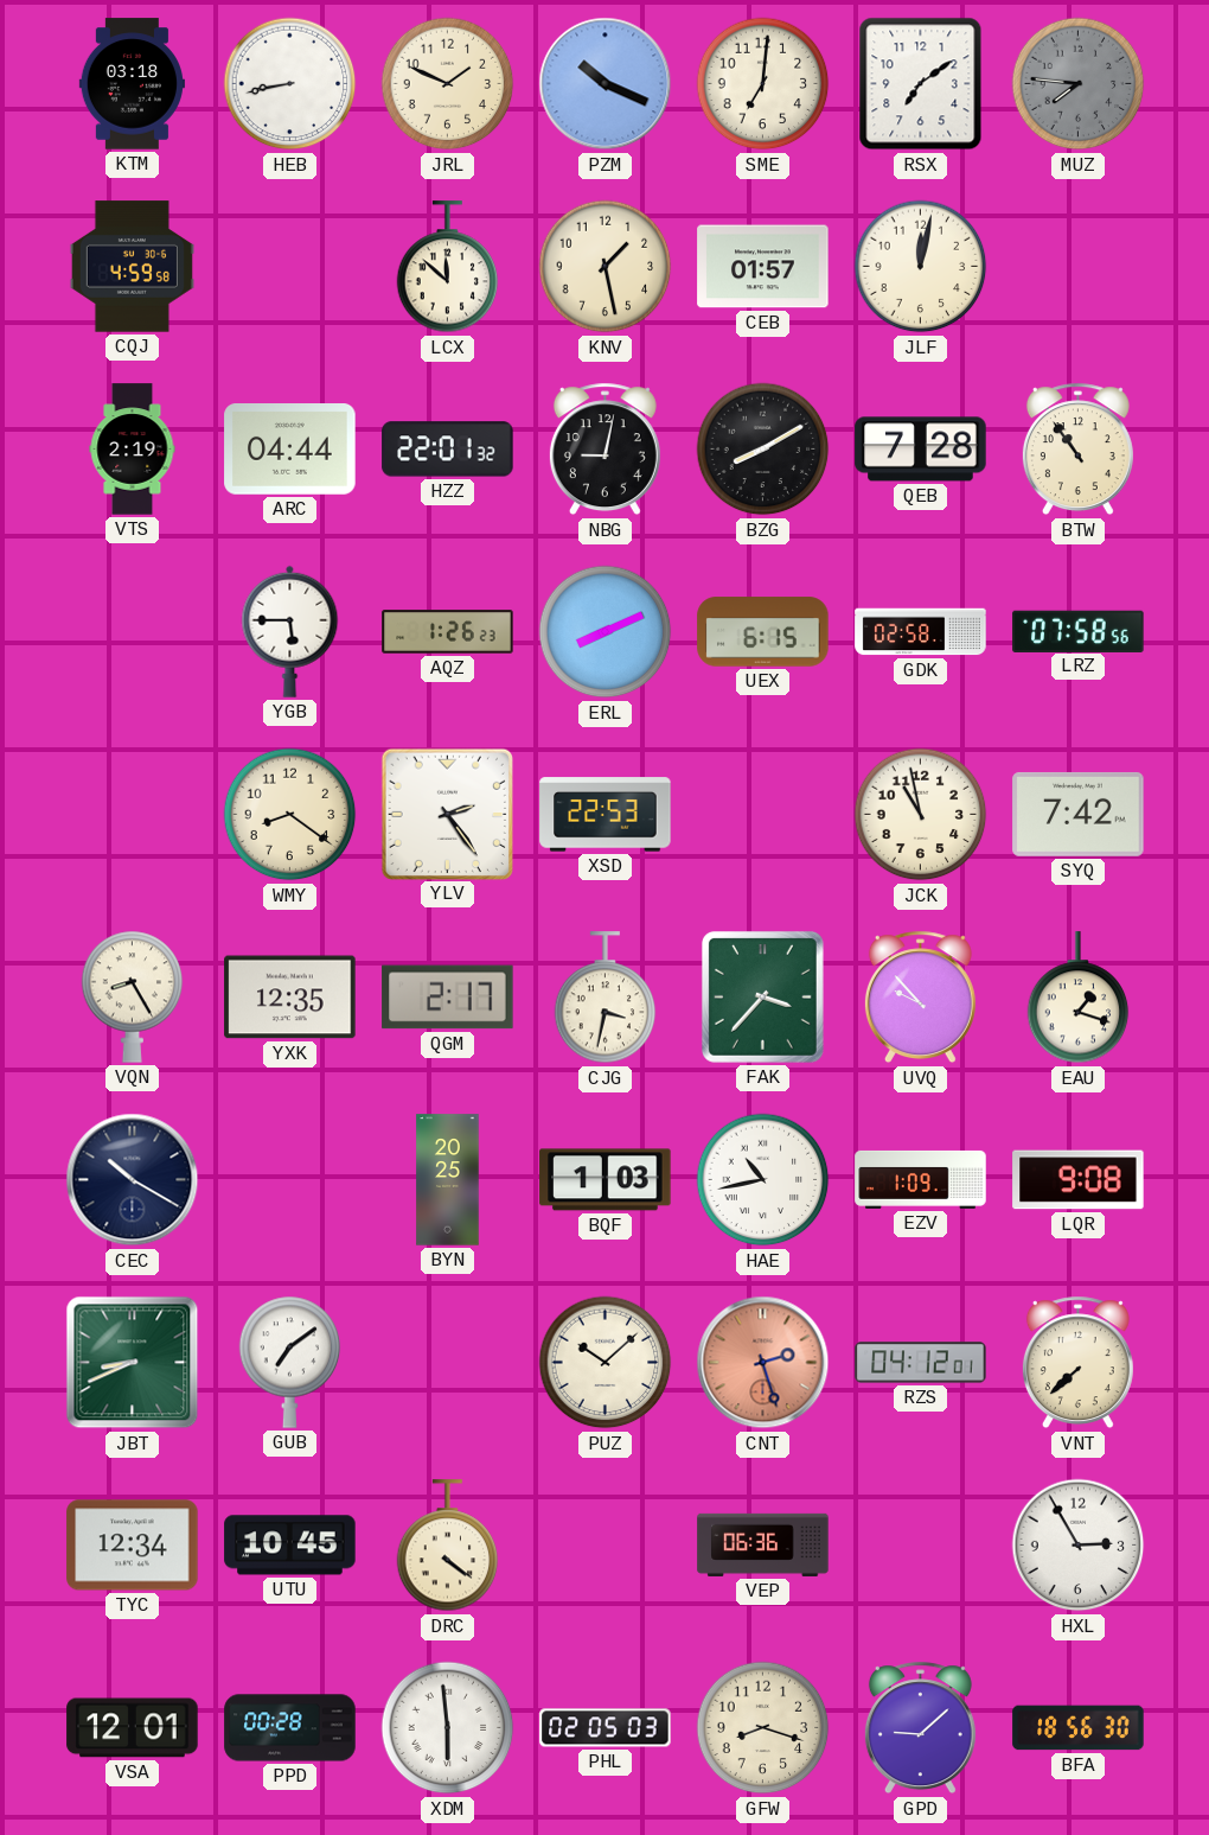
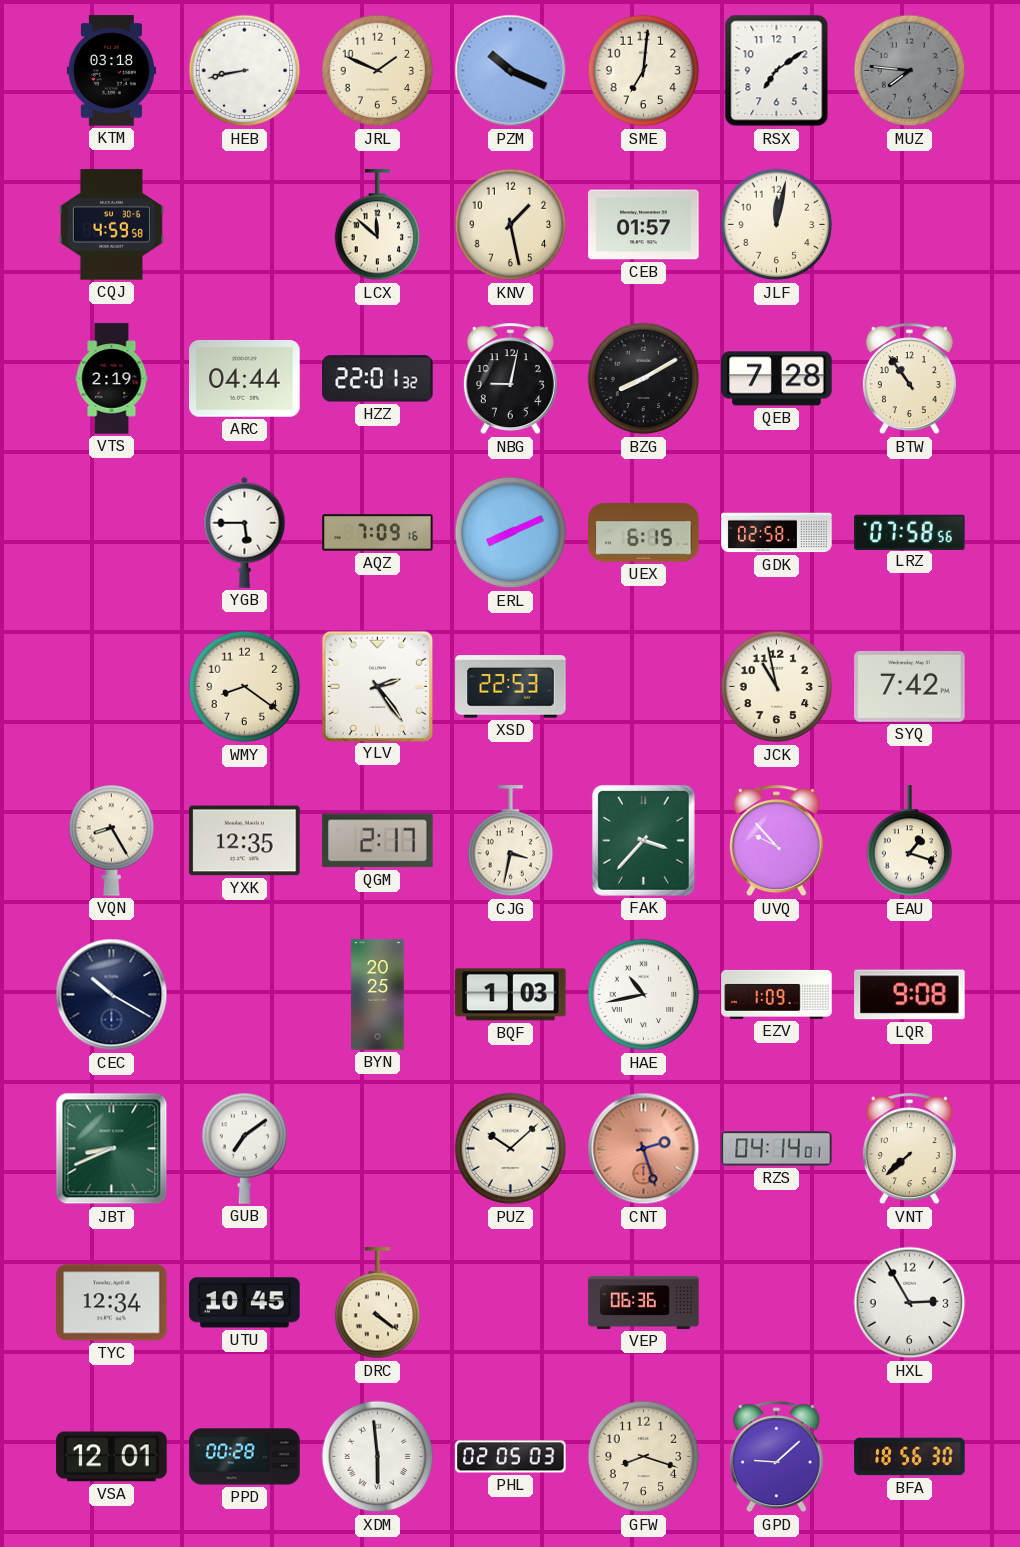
AQZ: 1:26 -> 7:09 (378, 533)
RZS: 04:12 -> 04:14 (777, 1149)
